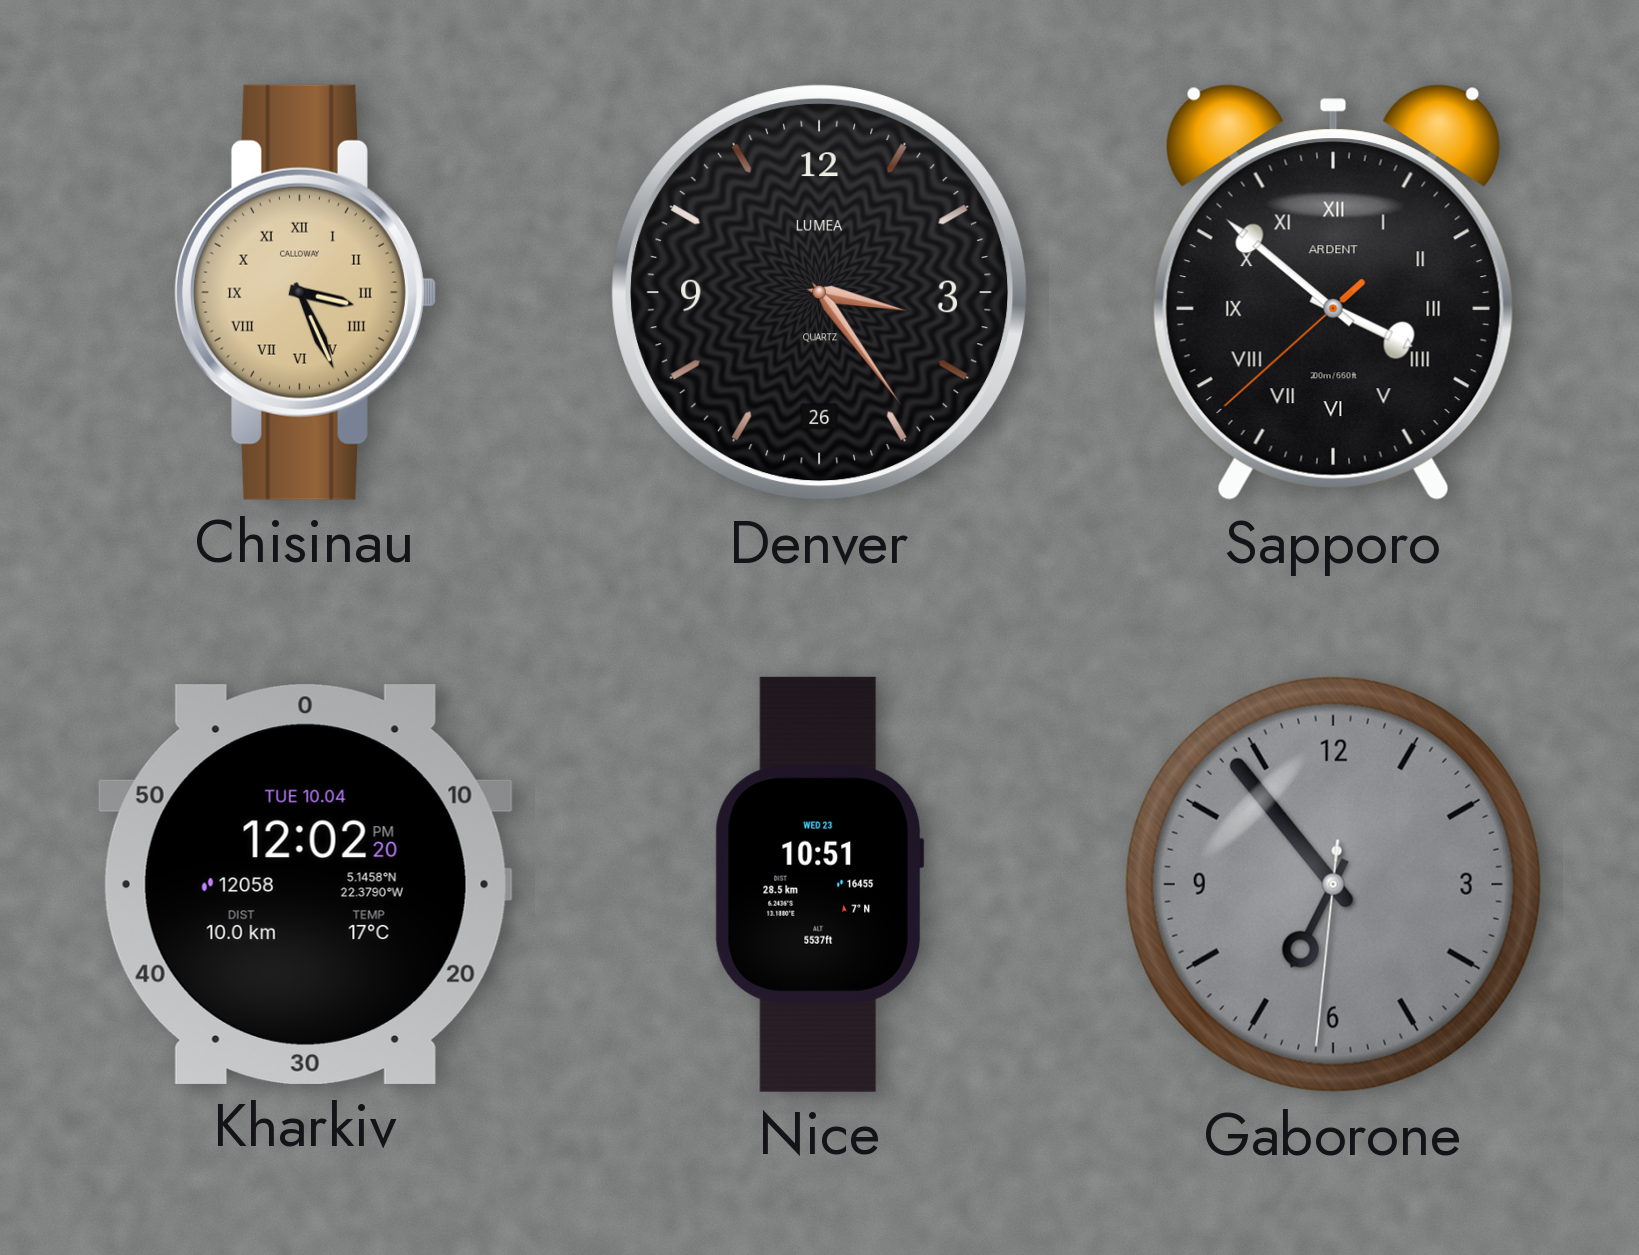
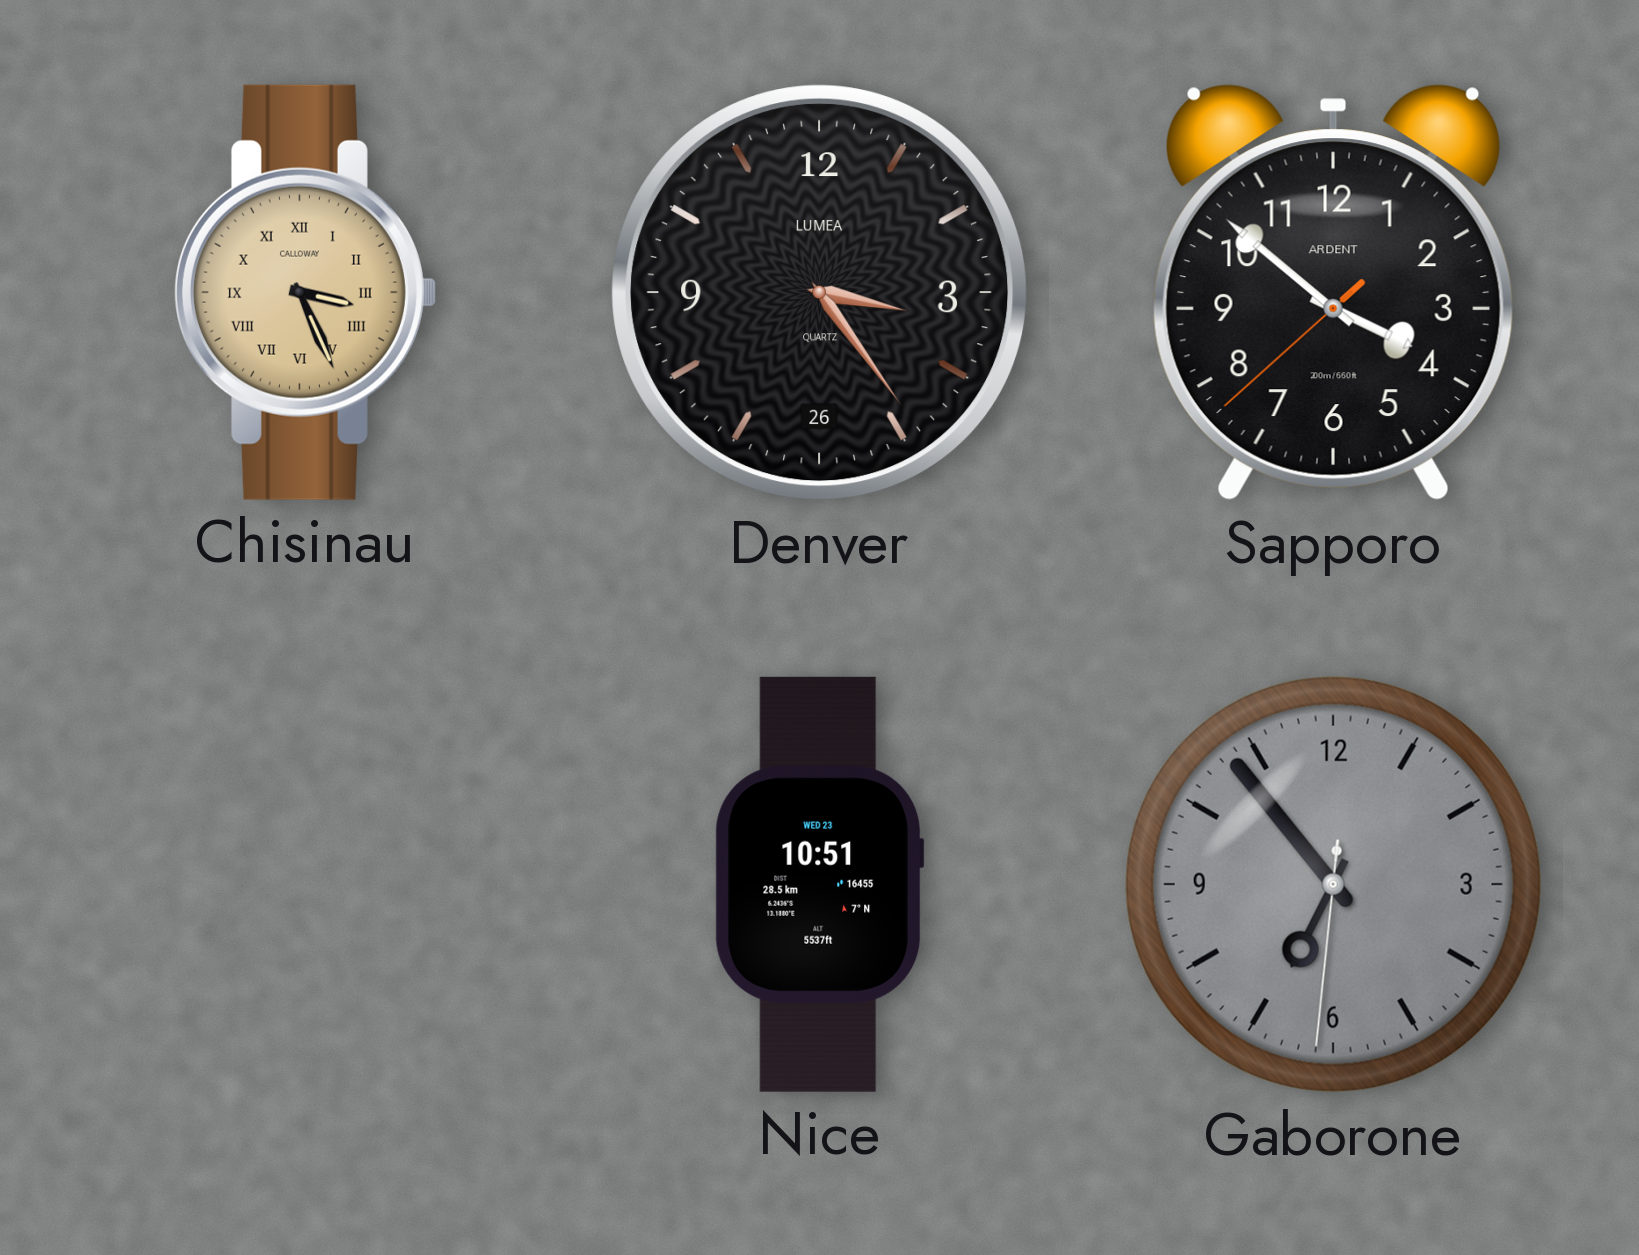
Sapporo numerals: Roman -> Arabic (1333, 293)
Kharkiv: 12:02 -> none (305, 884)
